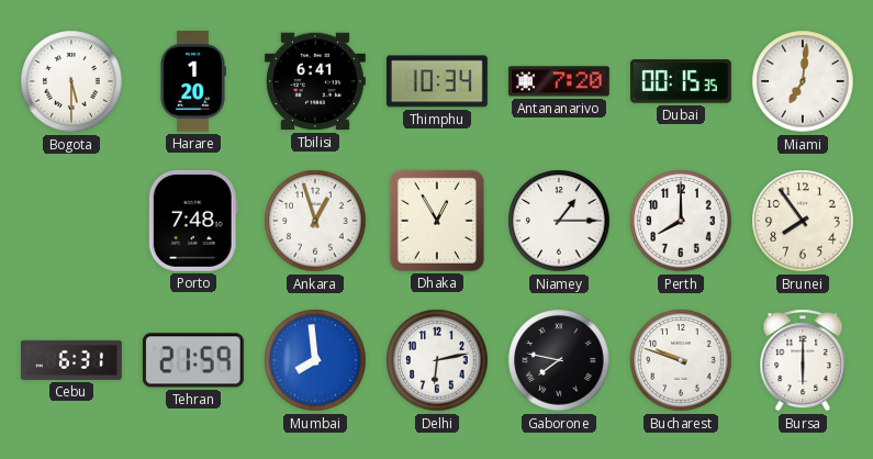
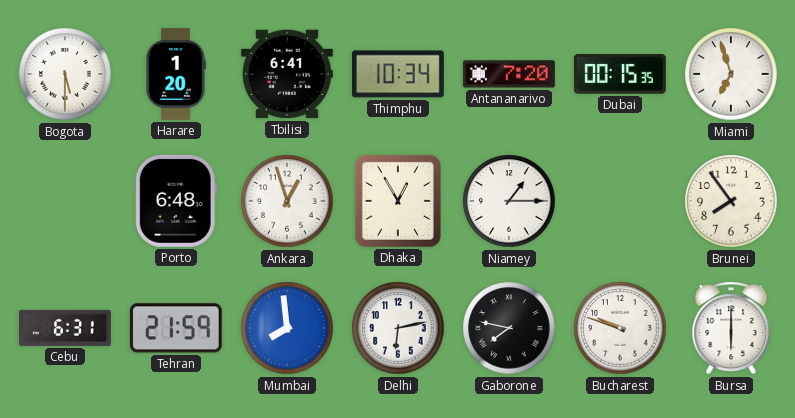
Miami: 7:01 -> 6:57 (731, 74)
Porto: 7:48 -> 6:48 (176, 201)
Perth: 8:00 -> none (681, 221)
